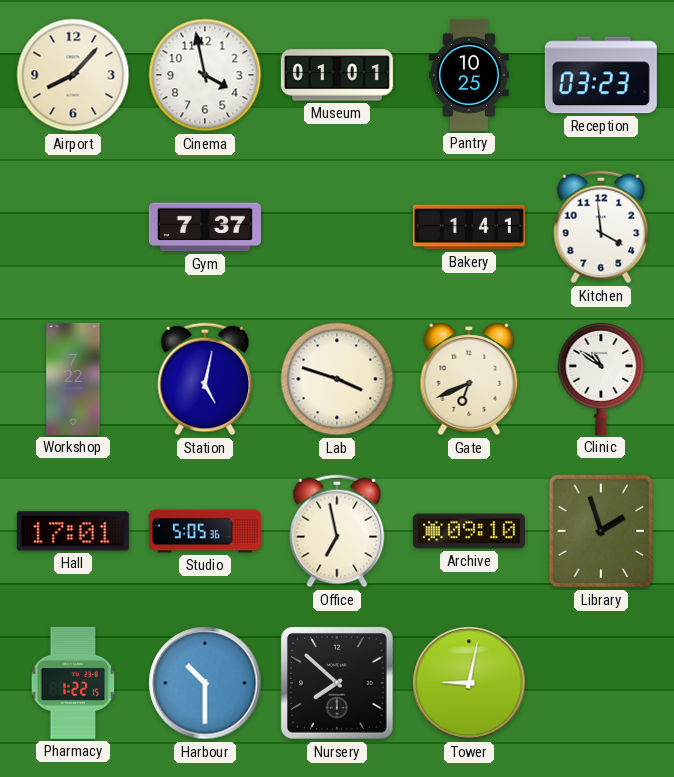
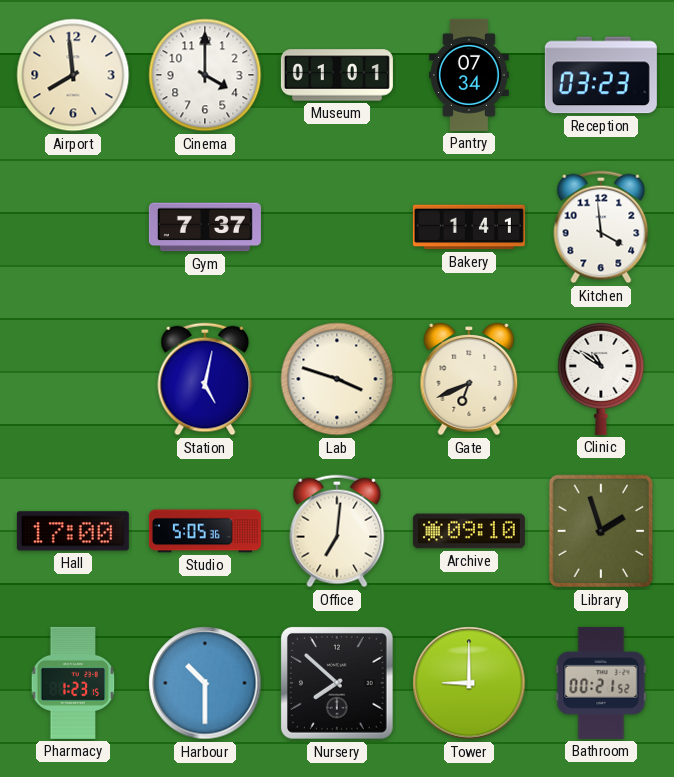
Airport: 8:07 -> 7:59 (73, 75)
Cinema: 3:58 -> 4:00 (205, 75)
Pantry: 10:25 -> 07:34 (469, 75)
Workshop: 7:22 -> none (73, 379)
Hall: 17:01 -> 17:00 (73, 531)
Office: 6:58 -> 7:01 (337, 531)
Pharmacy: 1:22 -> 1:23 (73, 683)
Tower: 9:02 -> 9:00 (469, 683)
Bathroom: none -> 00:21 (601, 683)
